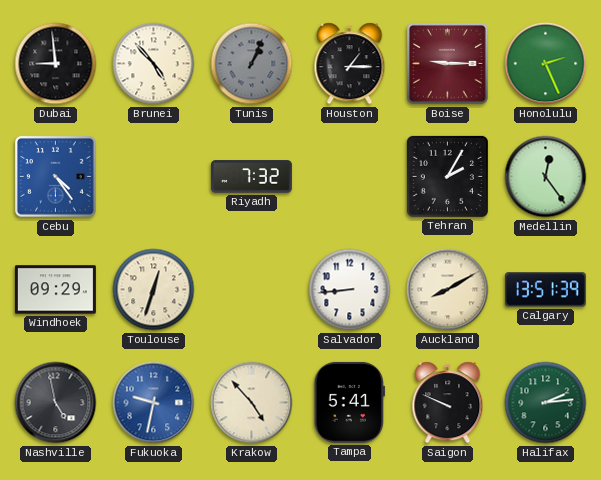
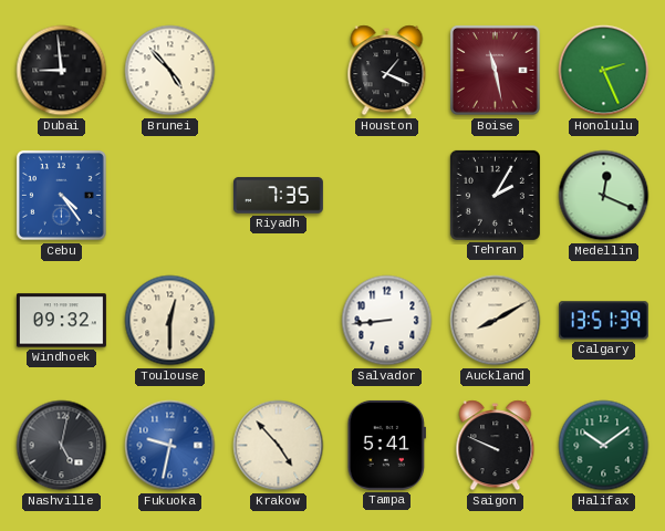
Tunis: 1:04 -> none (252, 64)
Houston: 1:15 -> 1:19 (387, 71)
Boise: 9:15 -> 11:28 (495, 70)
Riyadh: 7:32 -> 7:35 (278, 196)
Medellin: 12:24 -> 12:19 (604, 196)
Windhoek: 09:29 -> 09:32 (61, 321)
Toulouse: 12:33 -> 12:30 (170, 321)
Nashville: 4:58 -> 5:02 (62, 446)
Halifax: 2:14 -> 10:09 (604, 446)
